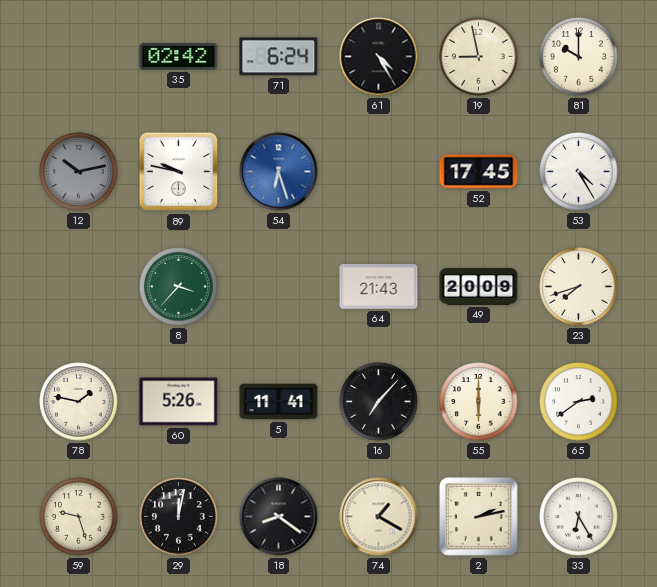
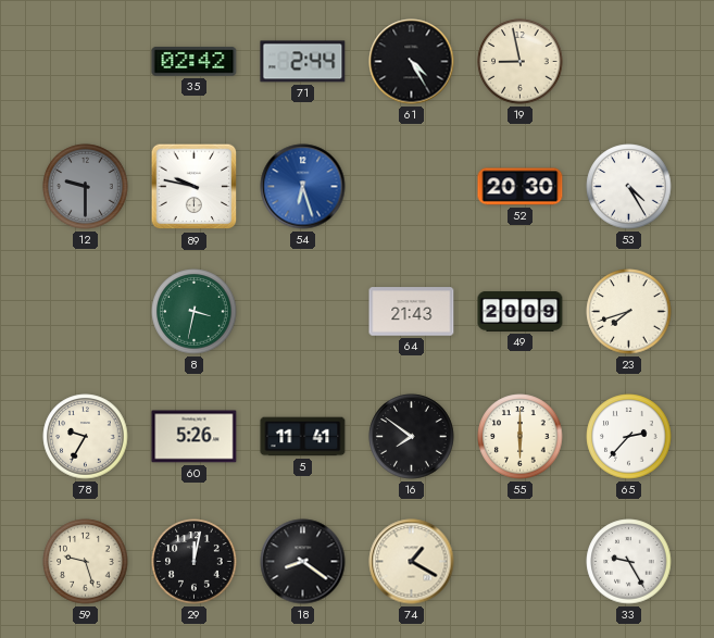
71: 6:24 -> 2:44 (303, 62)
81: 10:00 -> none (579, 57)
12: 10:13 -> 9:30 (86, 187)
52: 17:45 -> 20:30 (521, 187)
8: 3:37 -> 3:32 (195, 312)
78: 1:47 -> 9:35 (86, 437)
16: 7:07 -> 7:51 (412, 437)
65: 2:39 -> 2:37 (629, 437)
2: 2:13 -> none (479, 517)
33: 6:25 -> 9:25 (629, 562)
